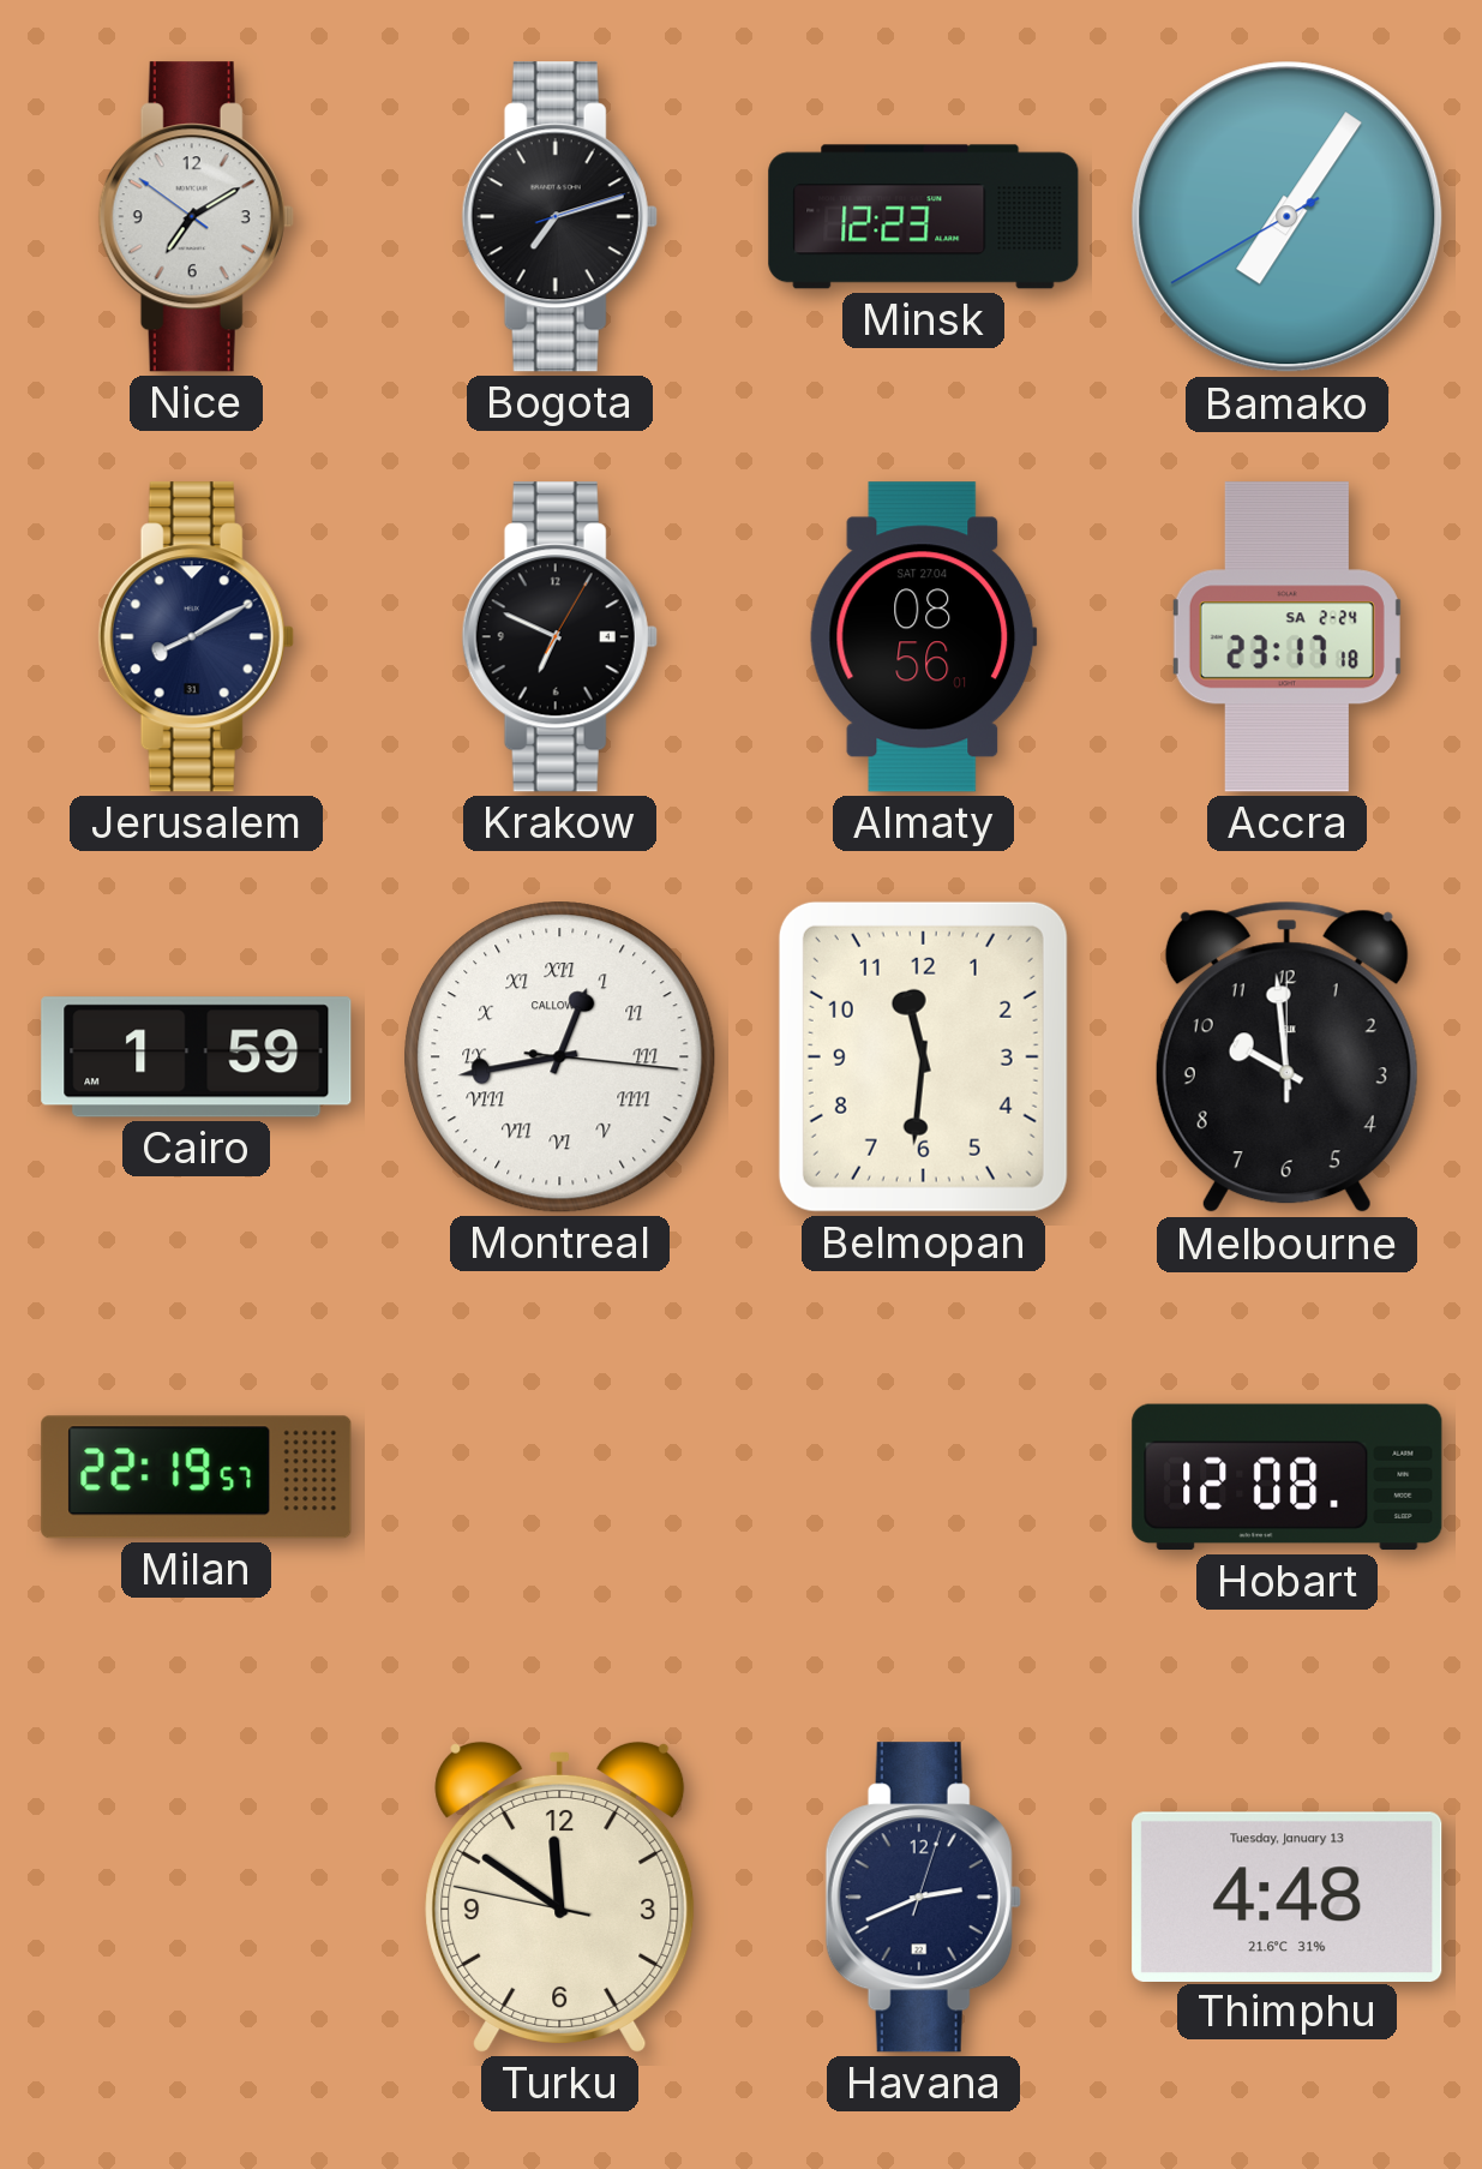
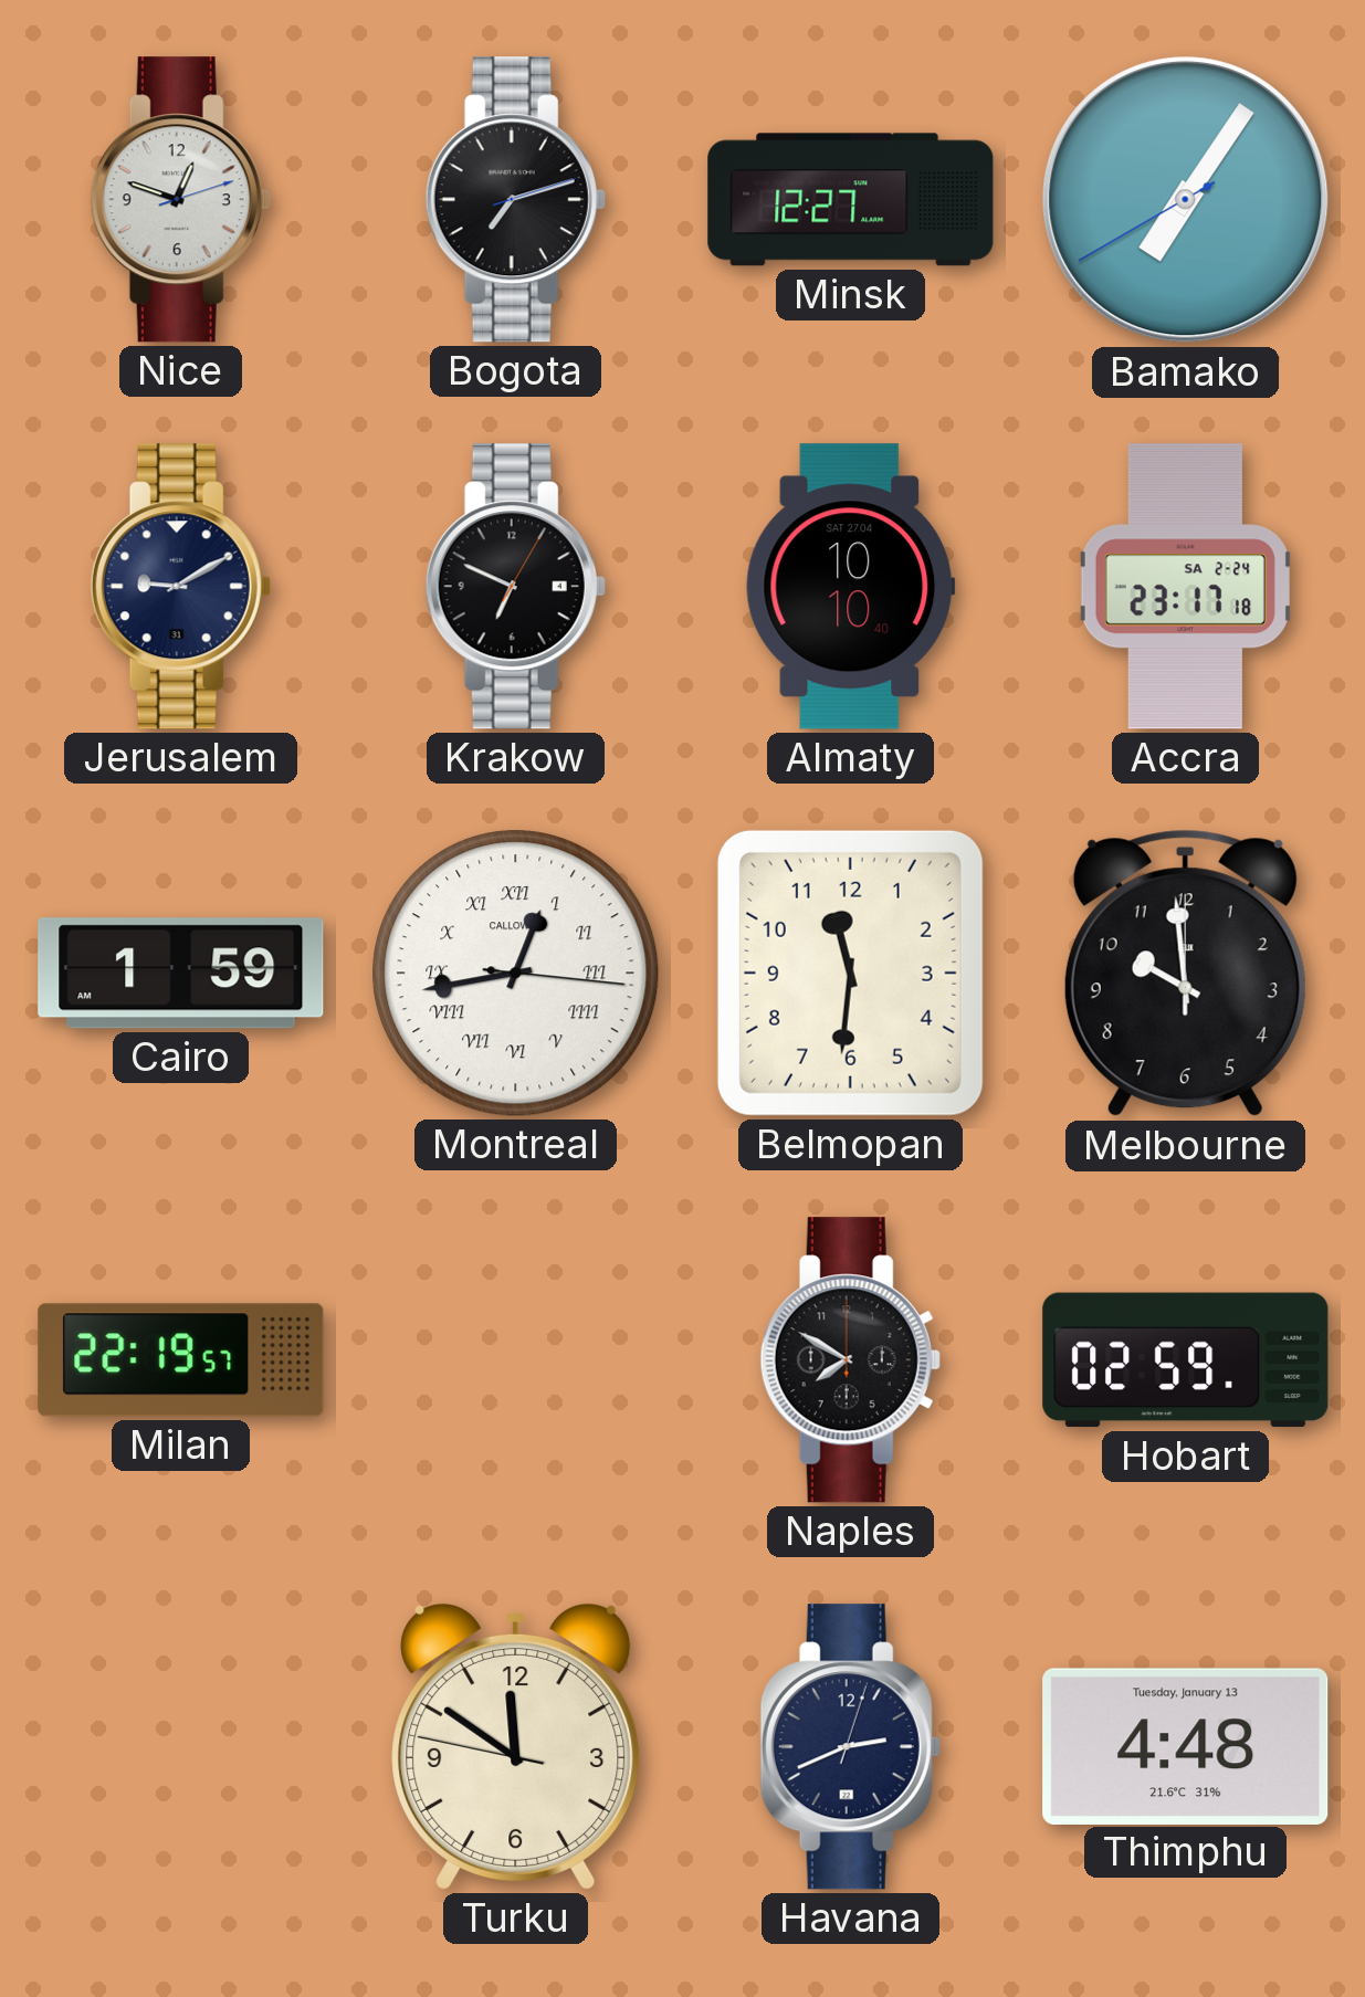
Nice: 7:09 -> 12:48 (180, 200)
Minsk: 12:23 -> 12:27 (851, 200)
Jerusalem: 8:10 -> 9:10 (180, 587)
Almaty: 08:56 -> 10:10 (851, 587)
Naples: none -> 7:50 (850, 1360)
Hobart: 12:08 -> 02:59 (1186, 1360)
